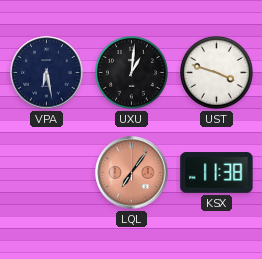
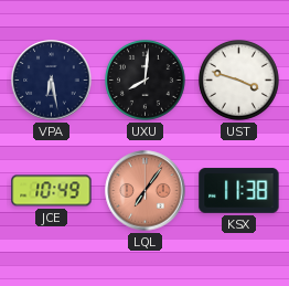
UXU: 1:01 -> 8:01 (144, 80)
JCE: none -> 10:49 (52, 191)
